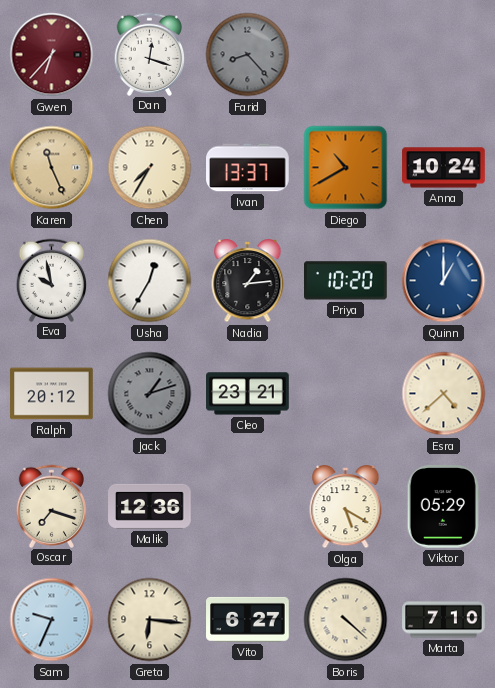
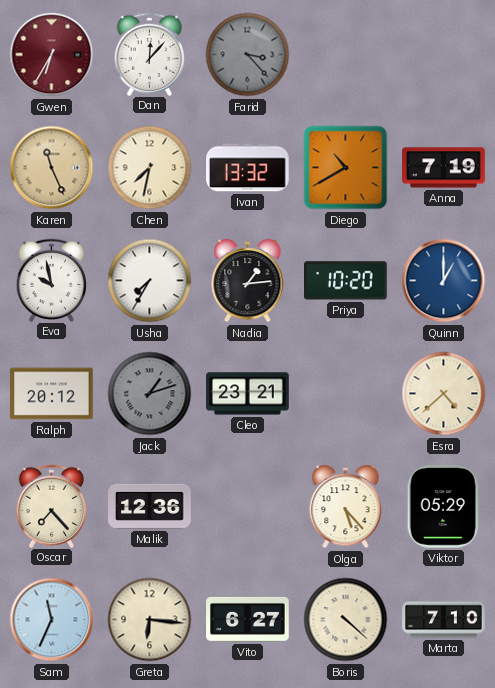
Gwen: 6:37 -> 6:35 (52, 55)
Dan: 12:18 -> 12:07 (150, 54)
Farid: 8:23 -> 3:23 (248, 55)
Chen: 7:35 -> 7:32 (150, 168)
Ivan: 13:37 -> 13:32 (248, 168)
Anna: 10:24 -> 7:19 (444, 168)
Usha: 12:35 -> 7:35 (150, 281)
Oscar: 7:18 -> 7:23 (52, 506)
Olga: 5:20 -> 5:23 (346, 508)
Sam: 9:34 -> 11:34 (52, 620)
